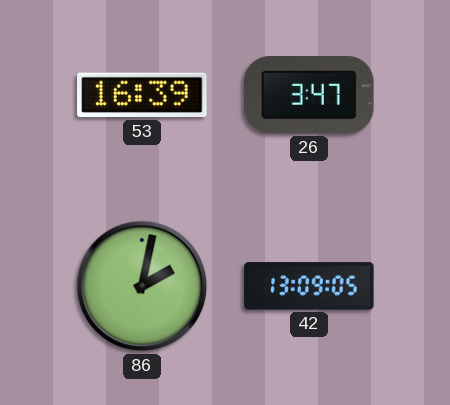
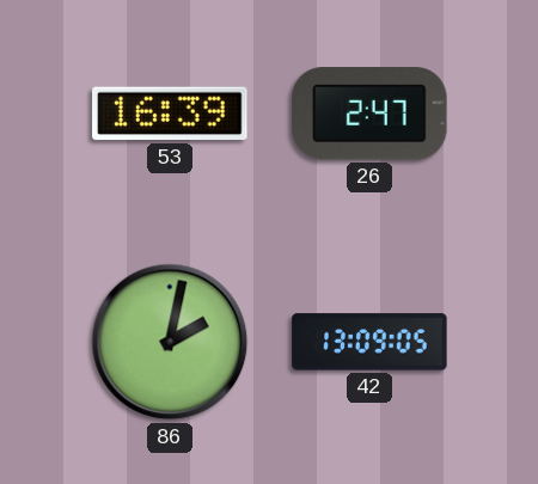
26: 3:47 -> 2:47 (369, 114)
